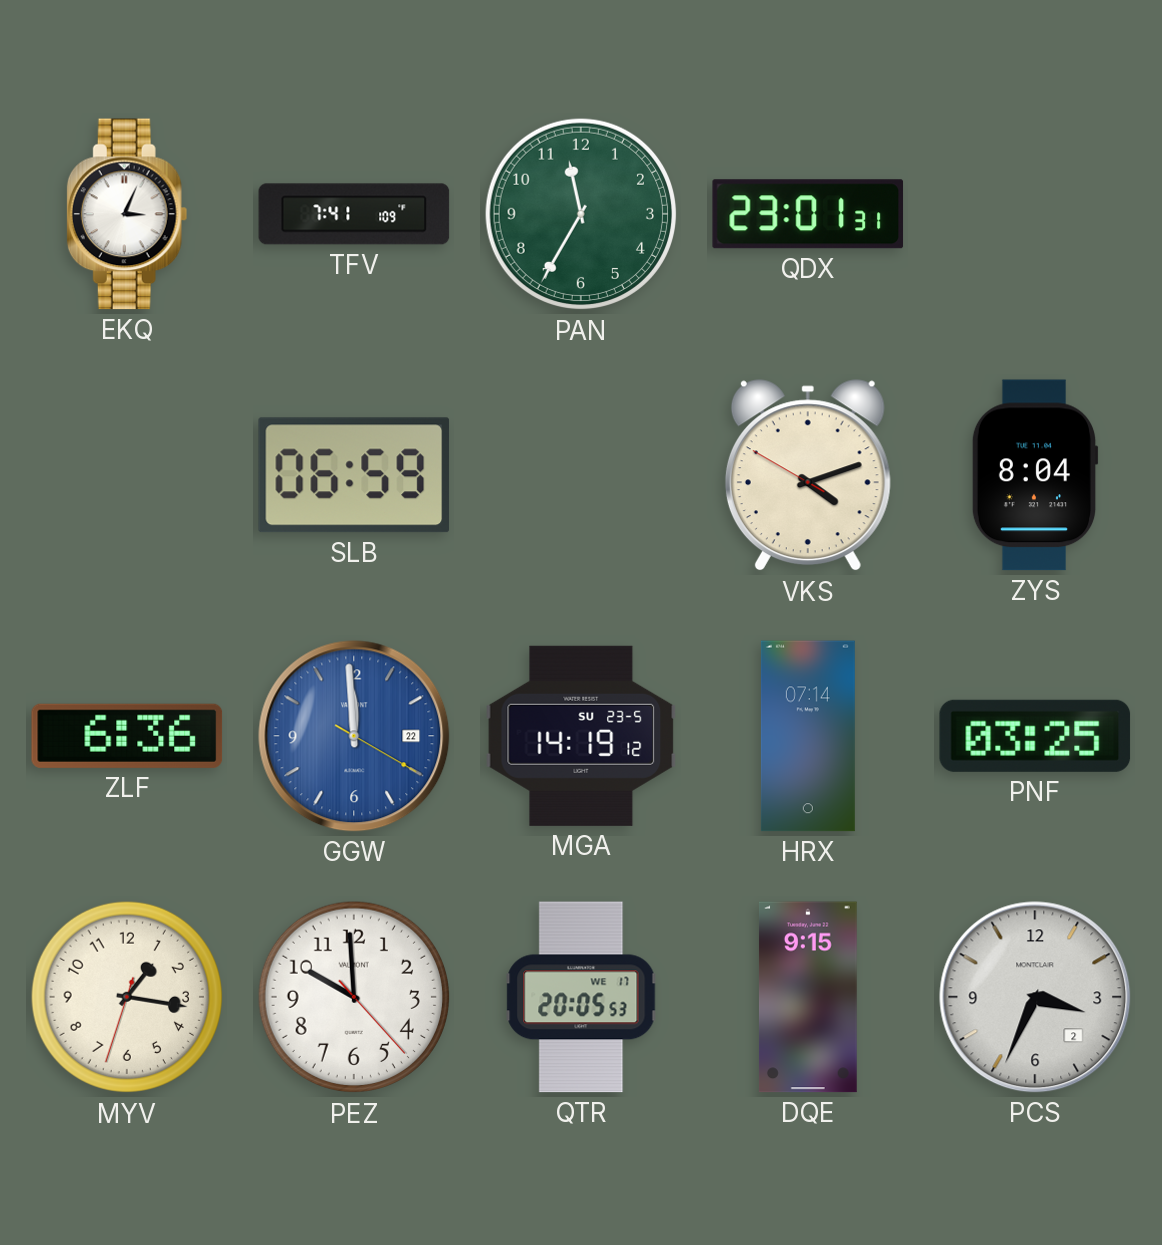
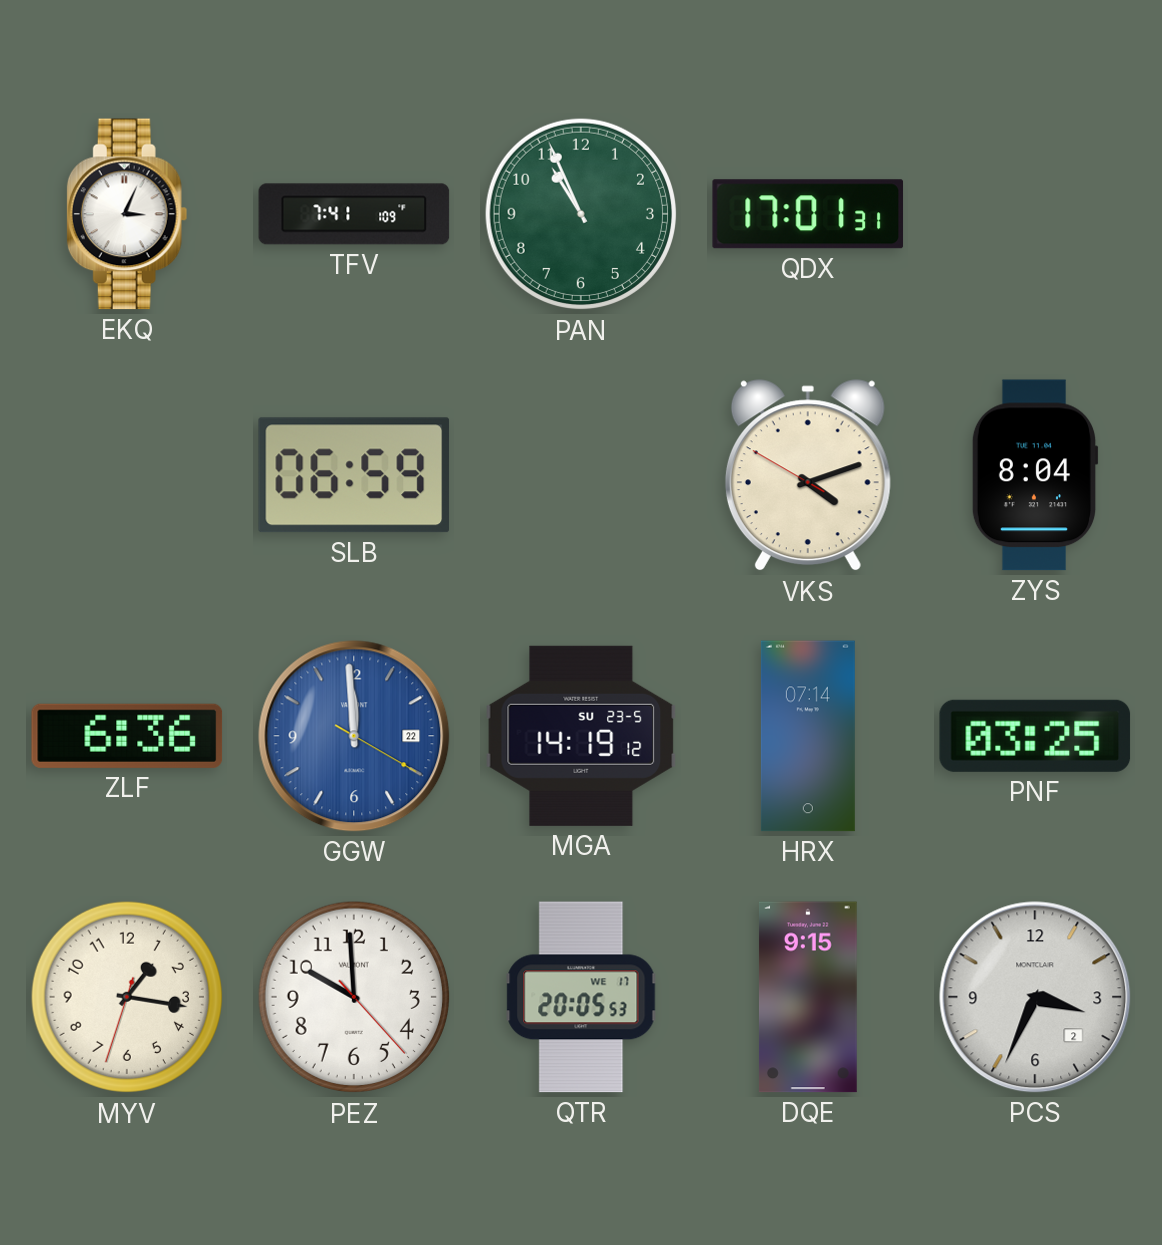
PAN: 11:35 -> 10:56 (581, 214)
QDX: 23:01 -> 17:01 (808, 214)
